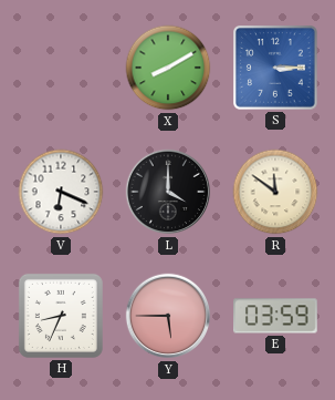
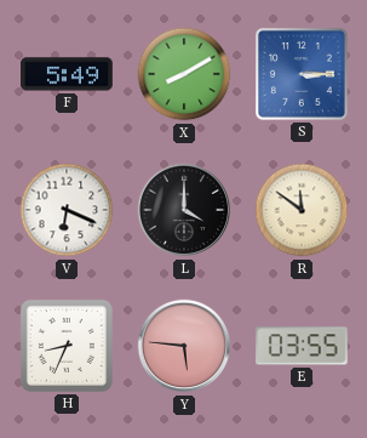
F: none -> 5:49 (68, 74)
Y: 5:45 -> 5:46 (184, 346)
E: 03:59 -> 03:55 (303, 346)
